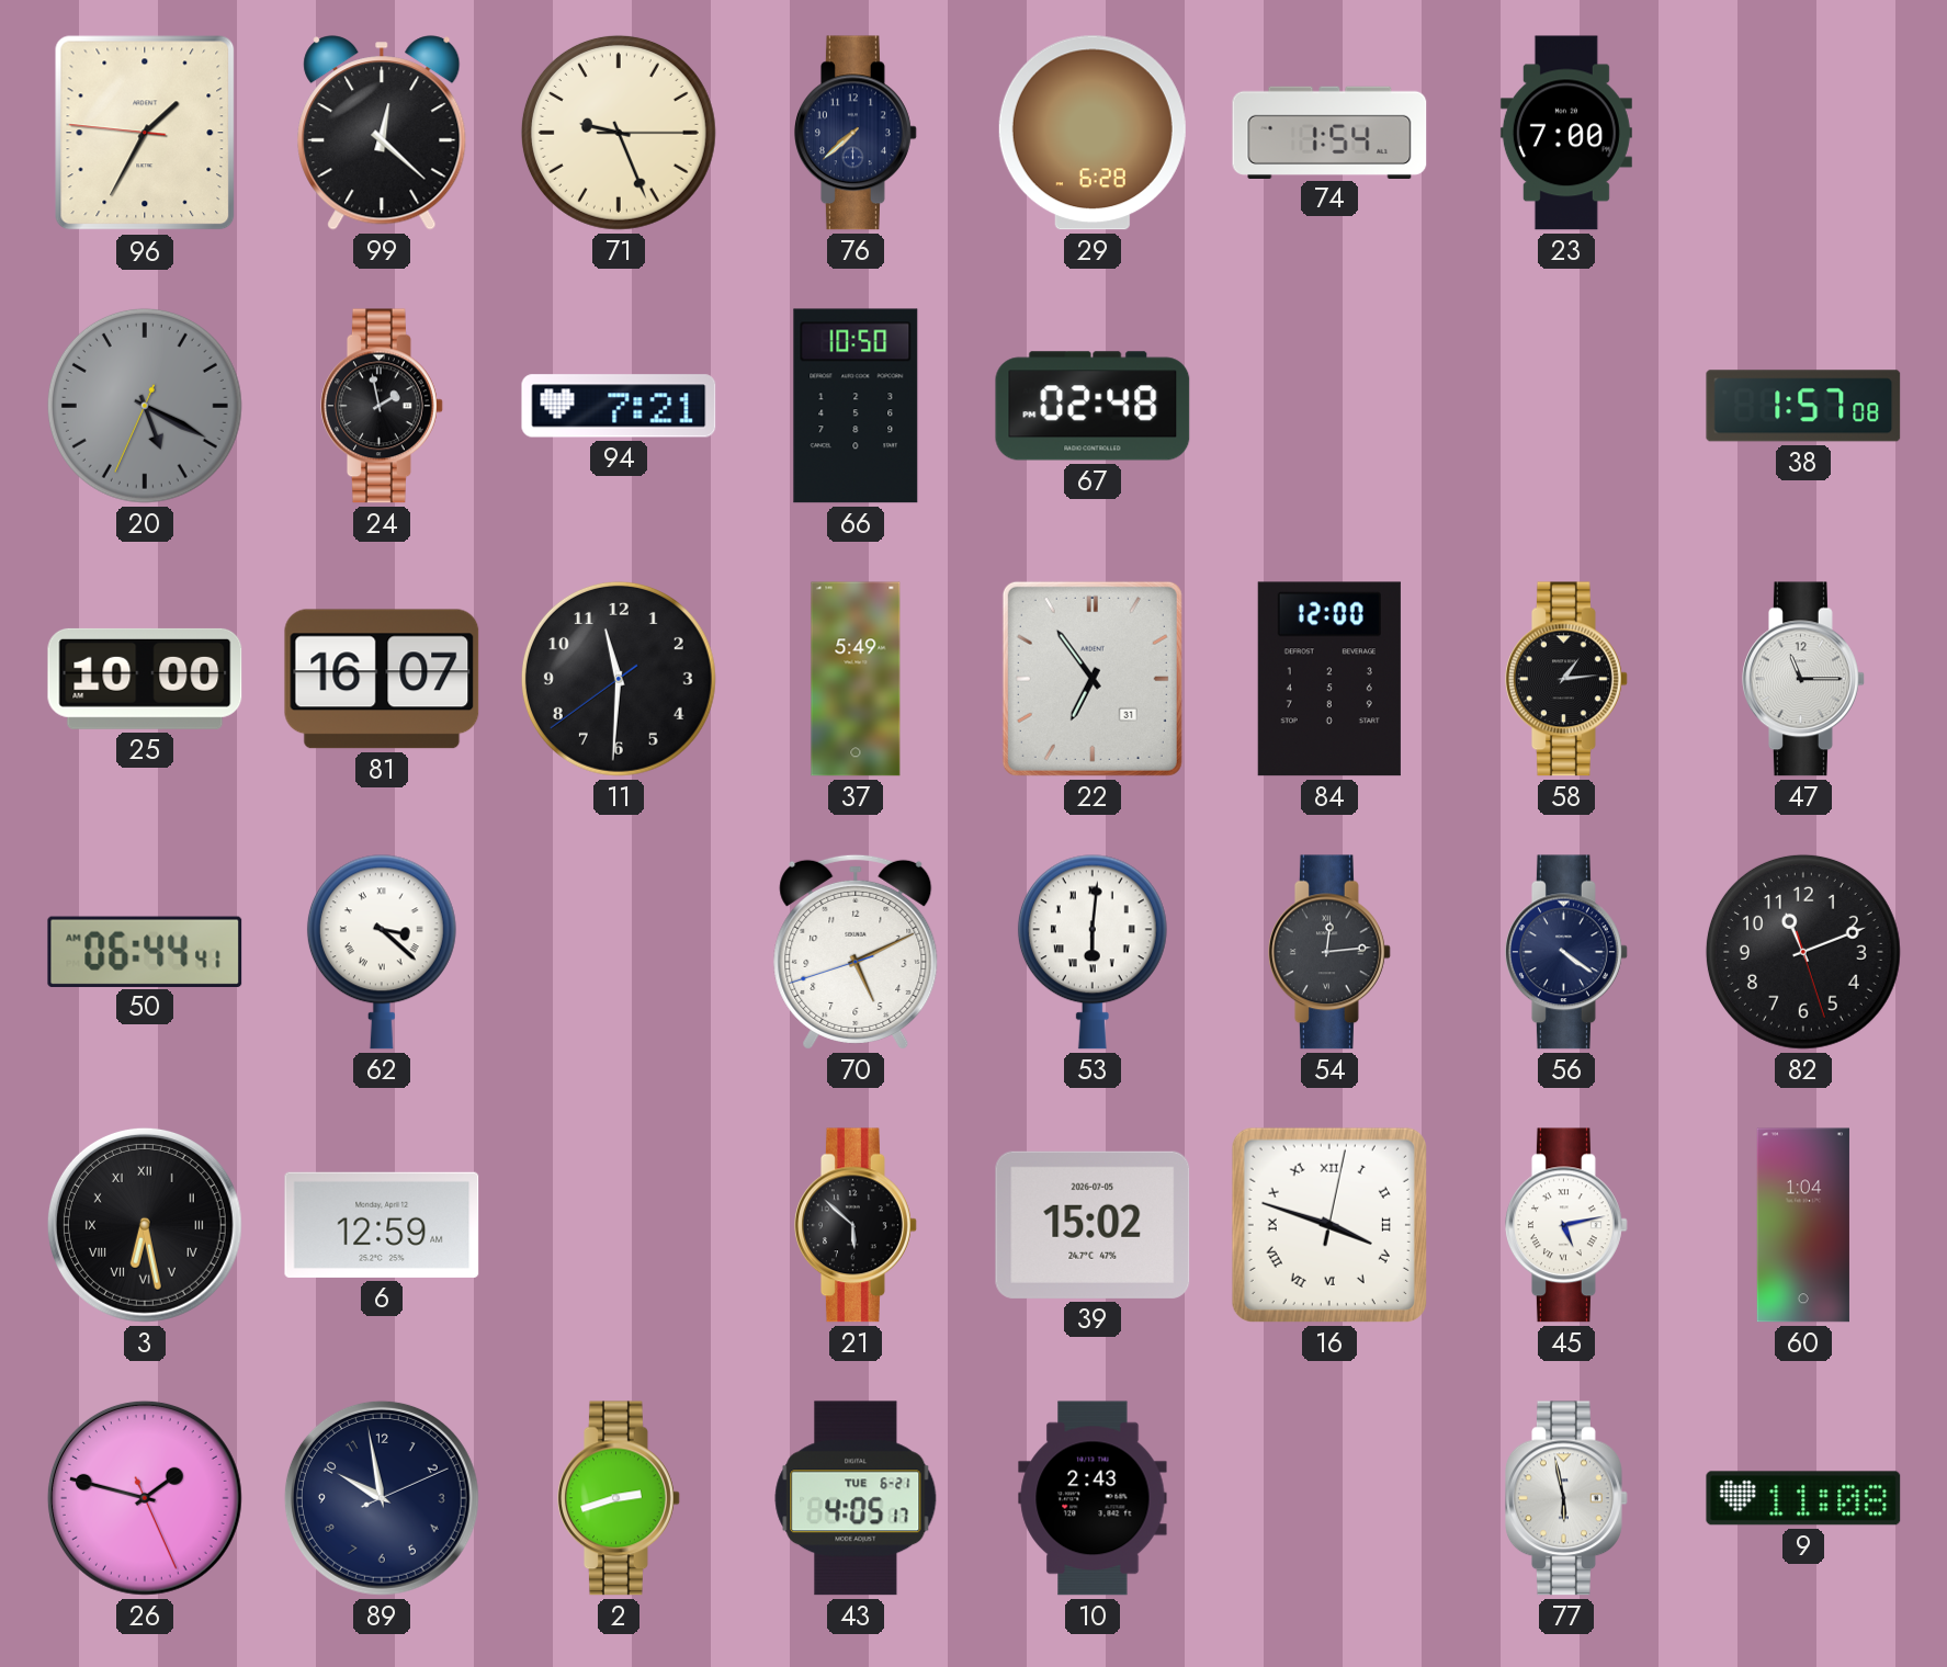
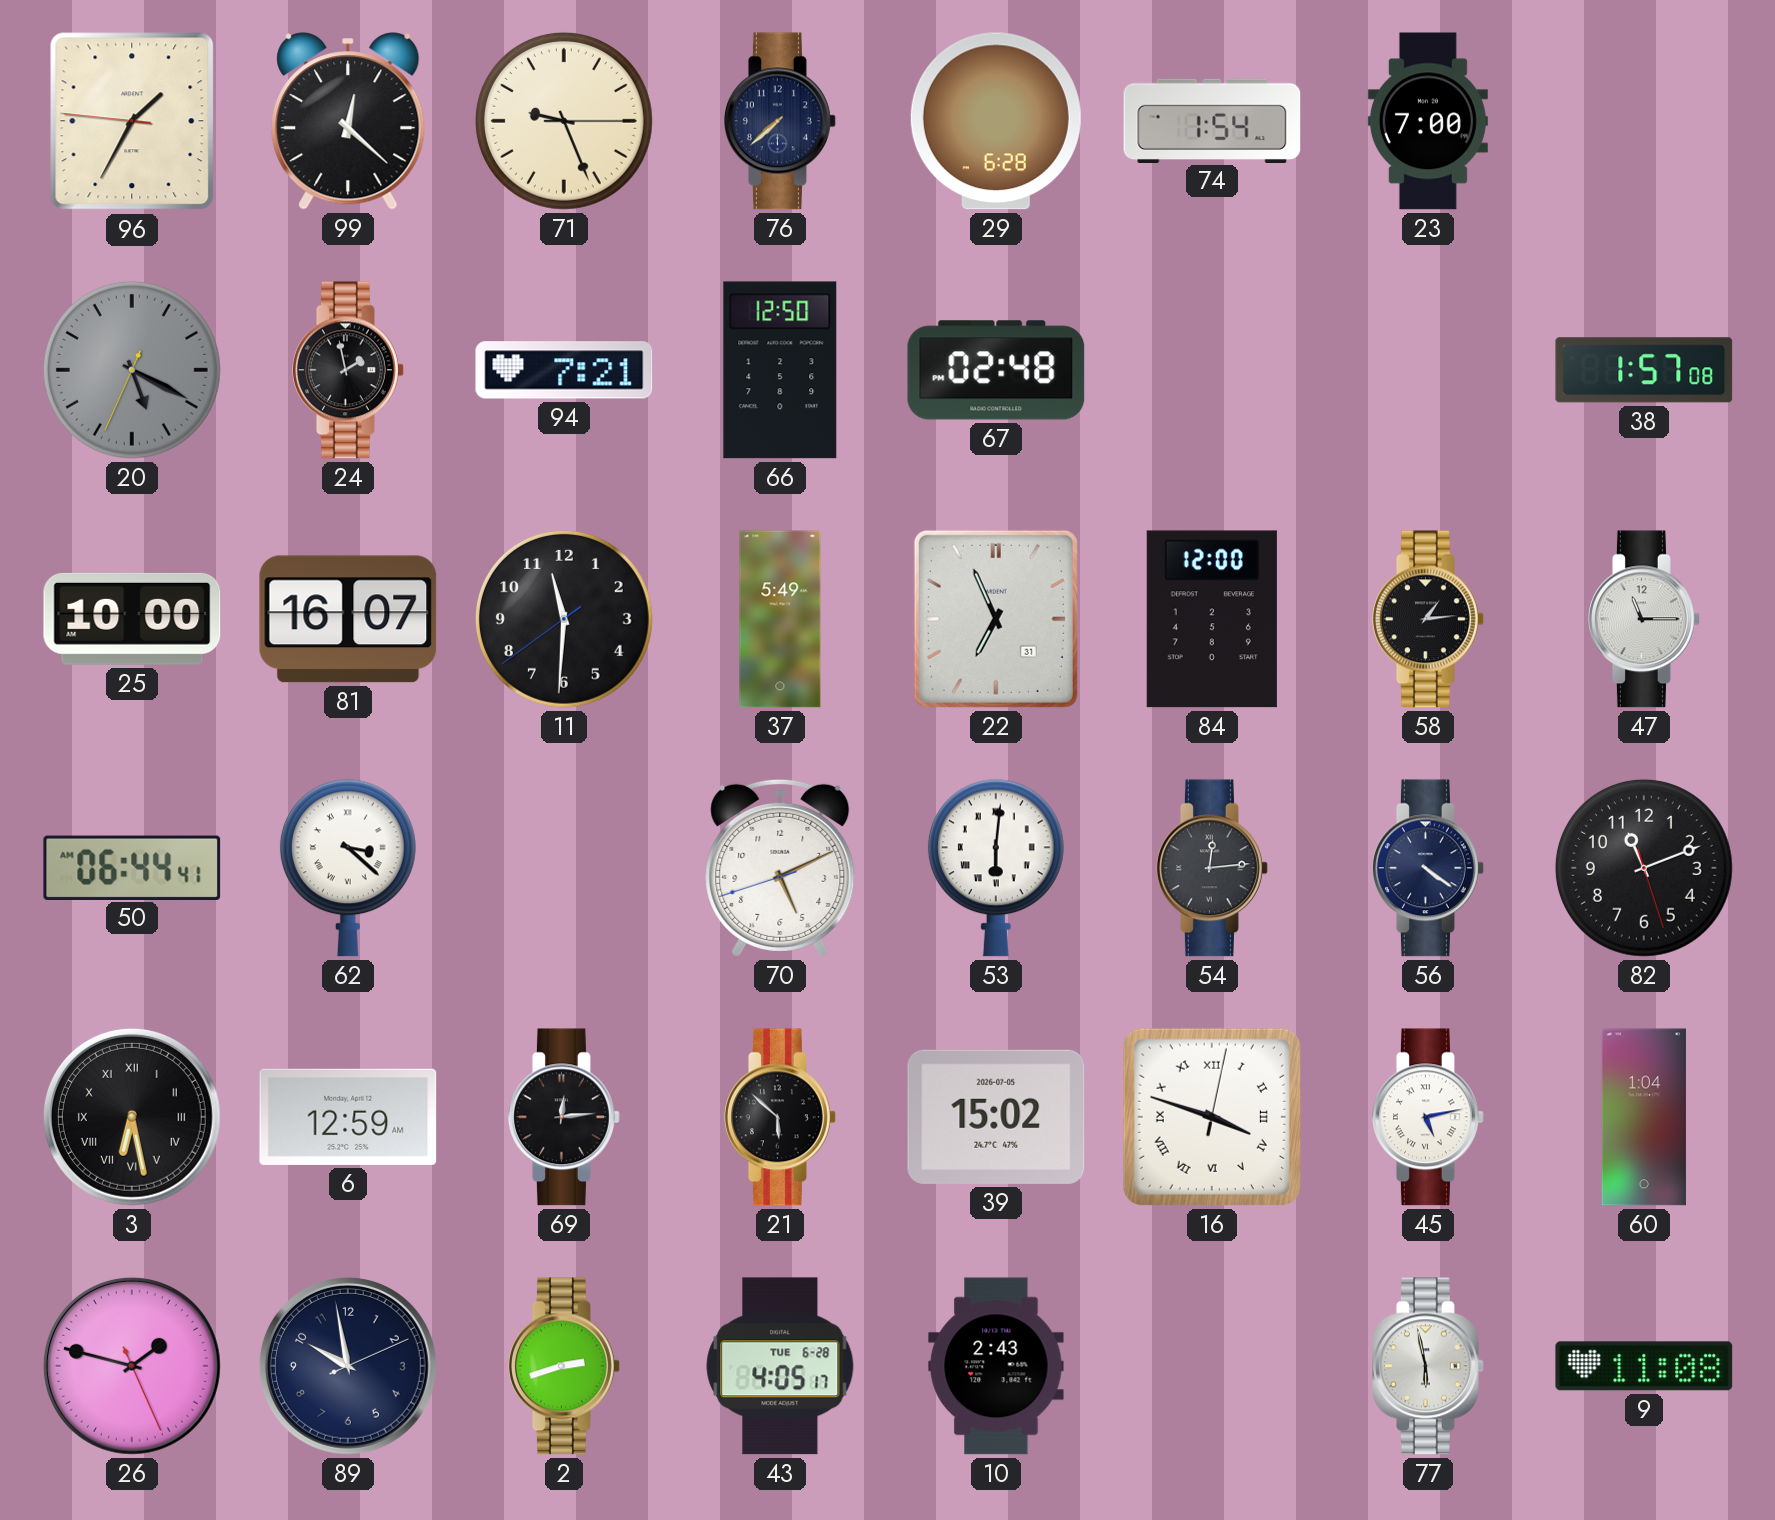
66: 10:50 -> 12:50 (780, 370)
22: 6:54 -> 6:56 (996, 619)
69: none -> 12:14 (565, 1117)
43 date: TUE 6-21 -> TUE 6-28 (780, 1366)
